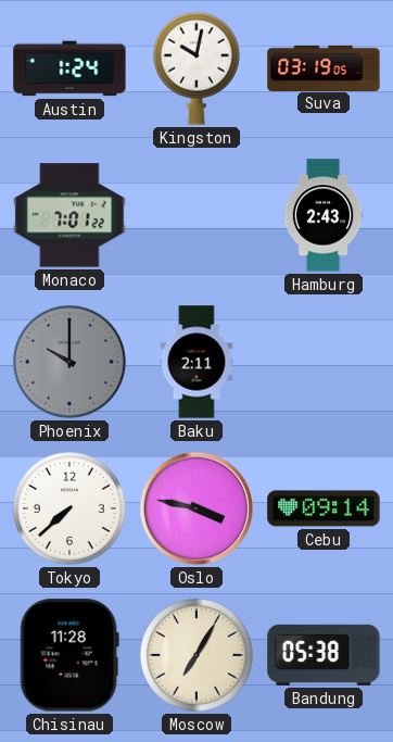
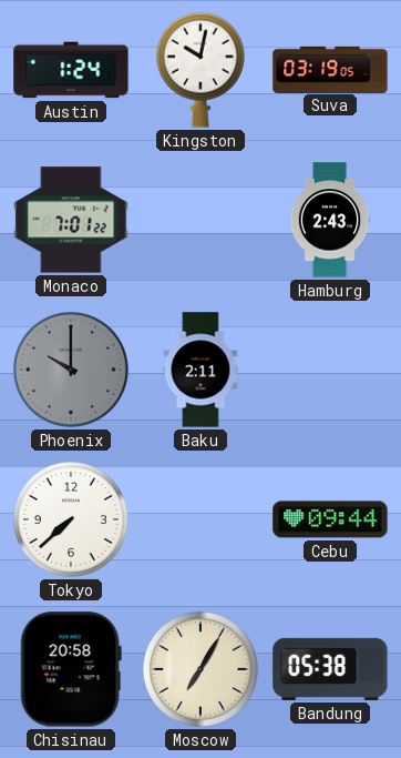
Oslo: 3:47 -> none (196, 508)
Cebu: 09:14 -> 09:44 (330, 519)
Chisinau: 11:28 -> 20:58 (71, 669)
